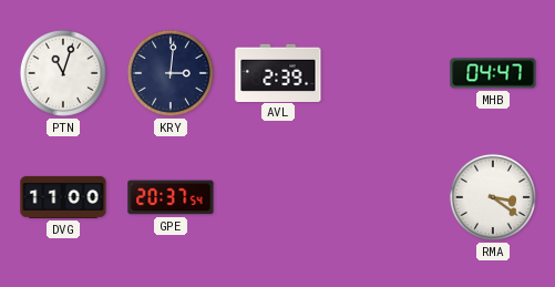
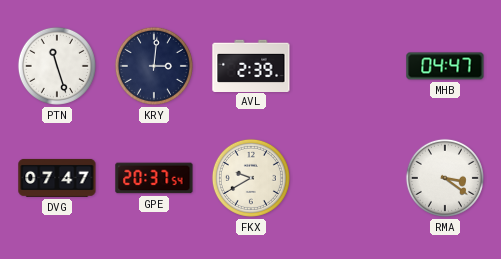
PTN: 11:03 -> 11:27 (57, 66)
DVG: 11:00 -> 07:47 (57, 178)
FKX: none -> 9:40 (251, 178)
